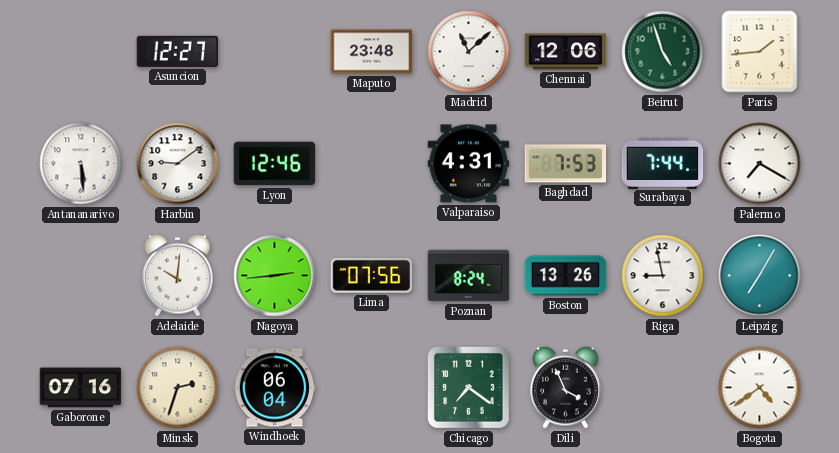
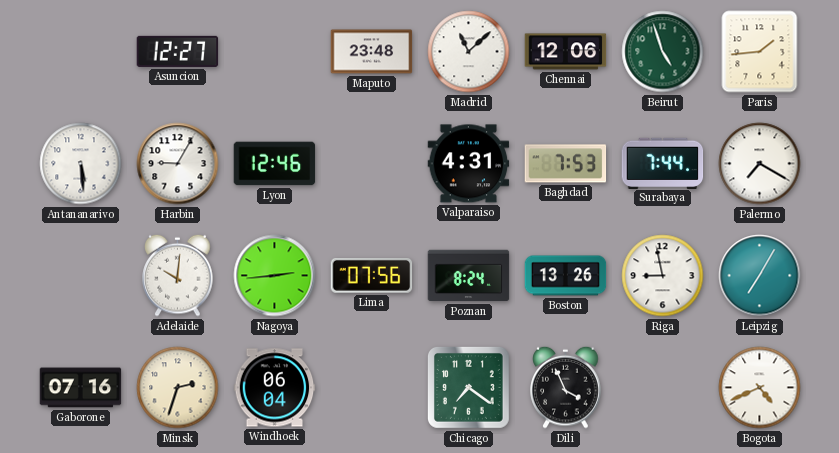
Harbin: 9:09 -> 9:05 (178, 164)
Bogota: 4:39 -> 4:41 (760, 388)
